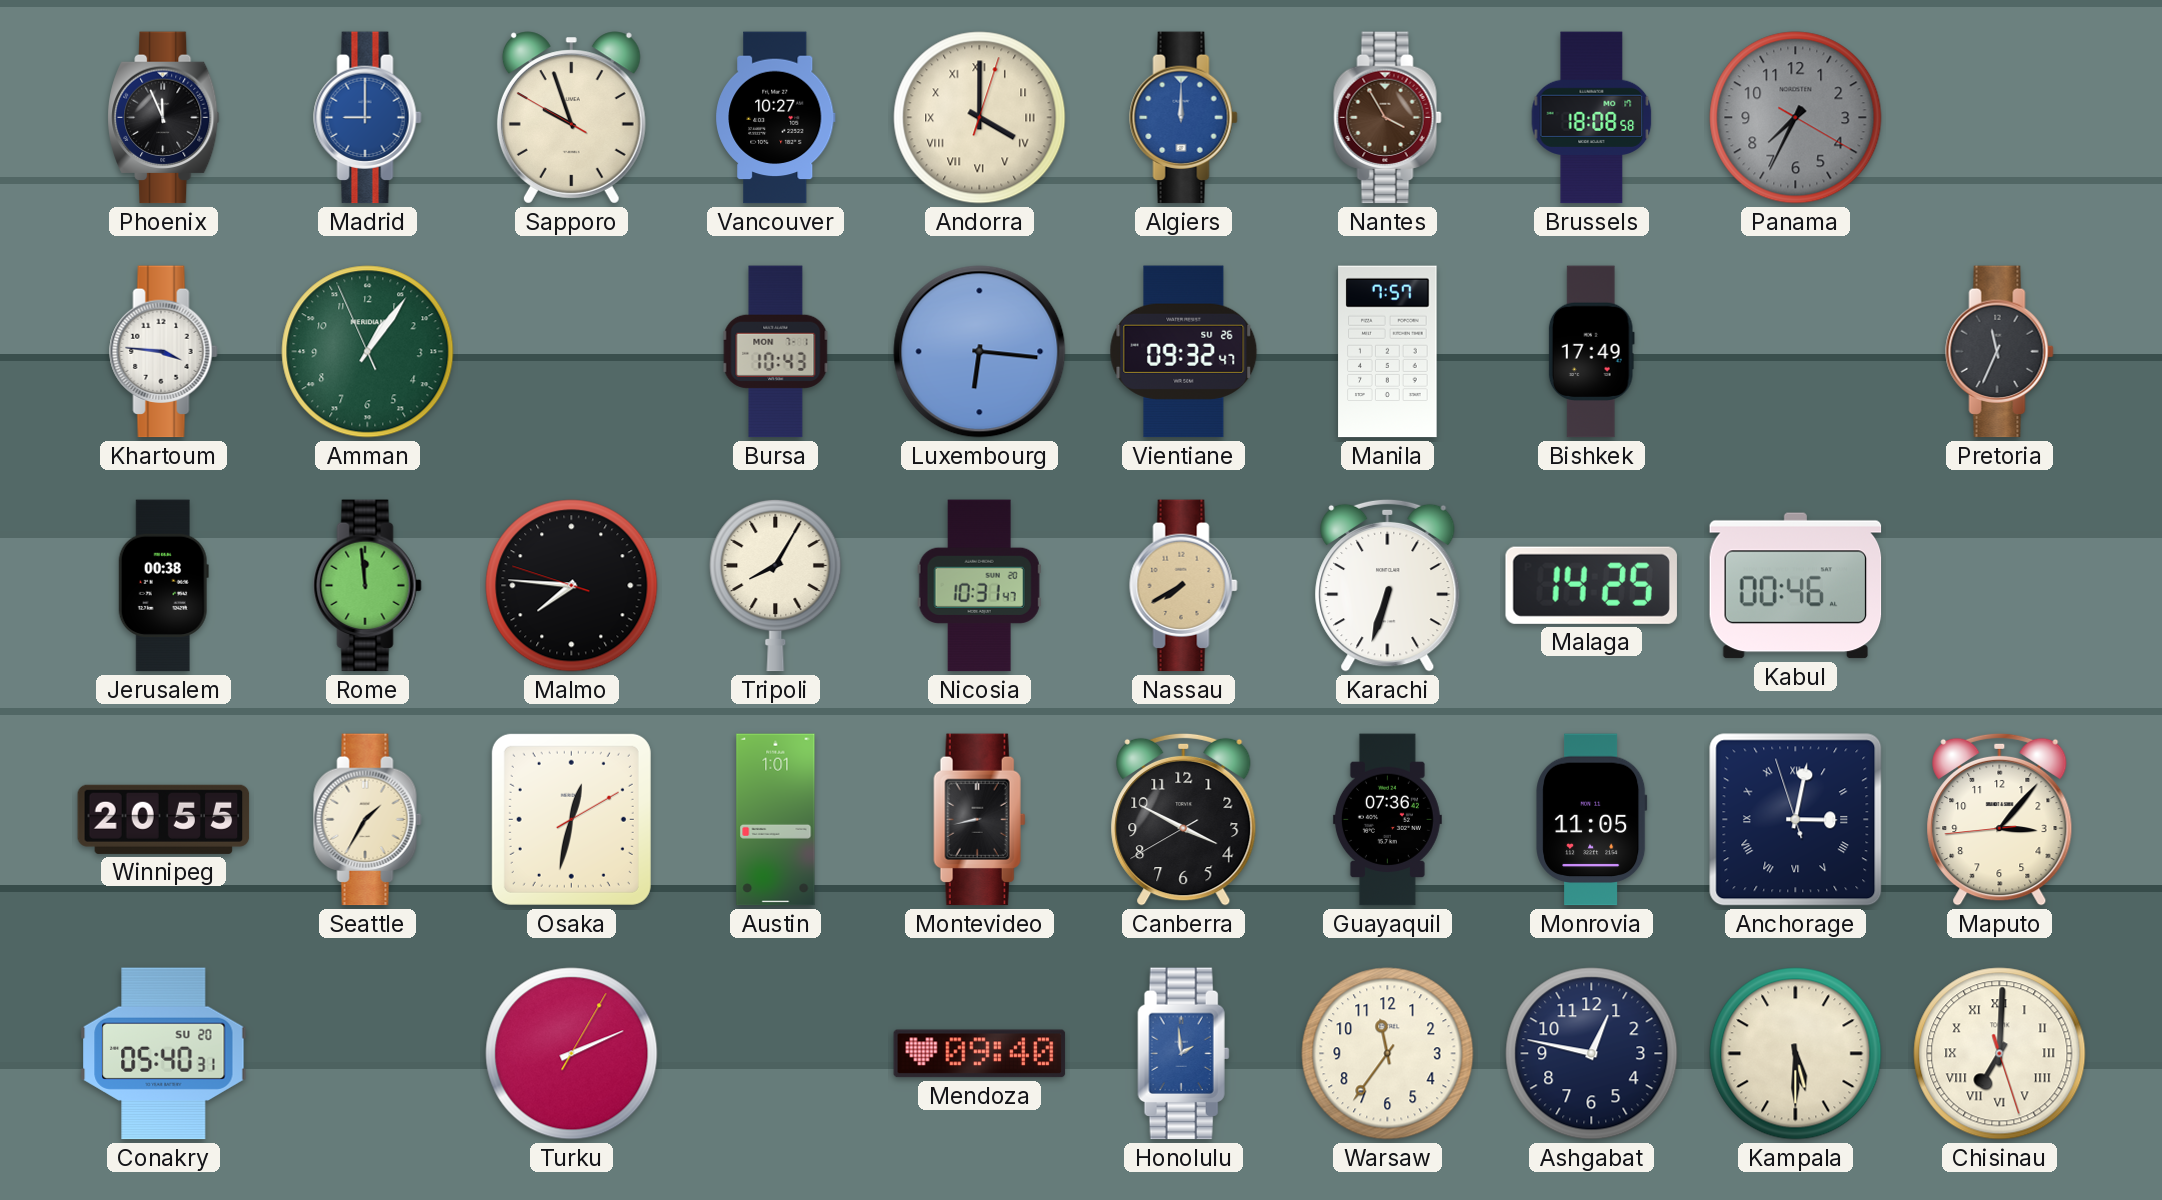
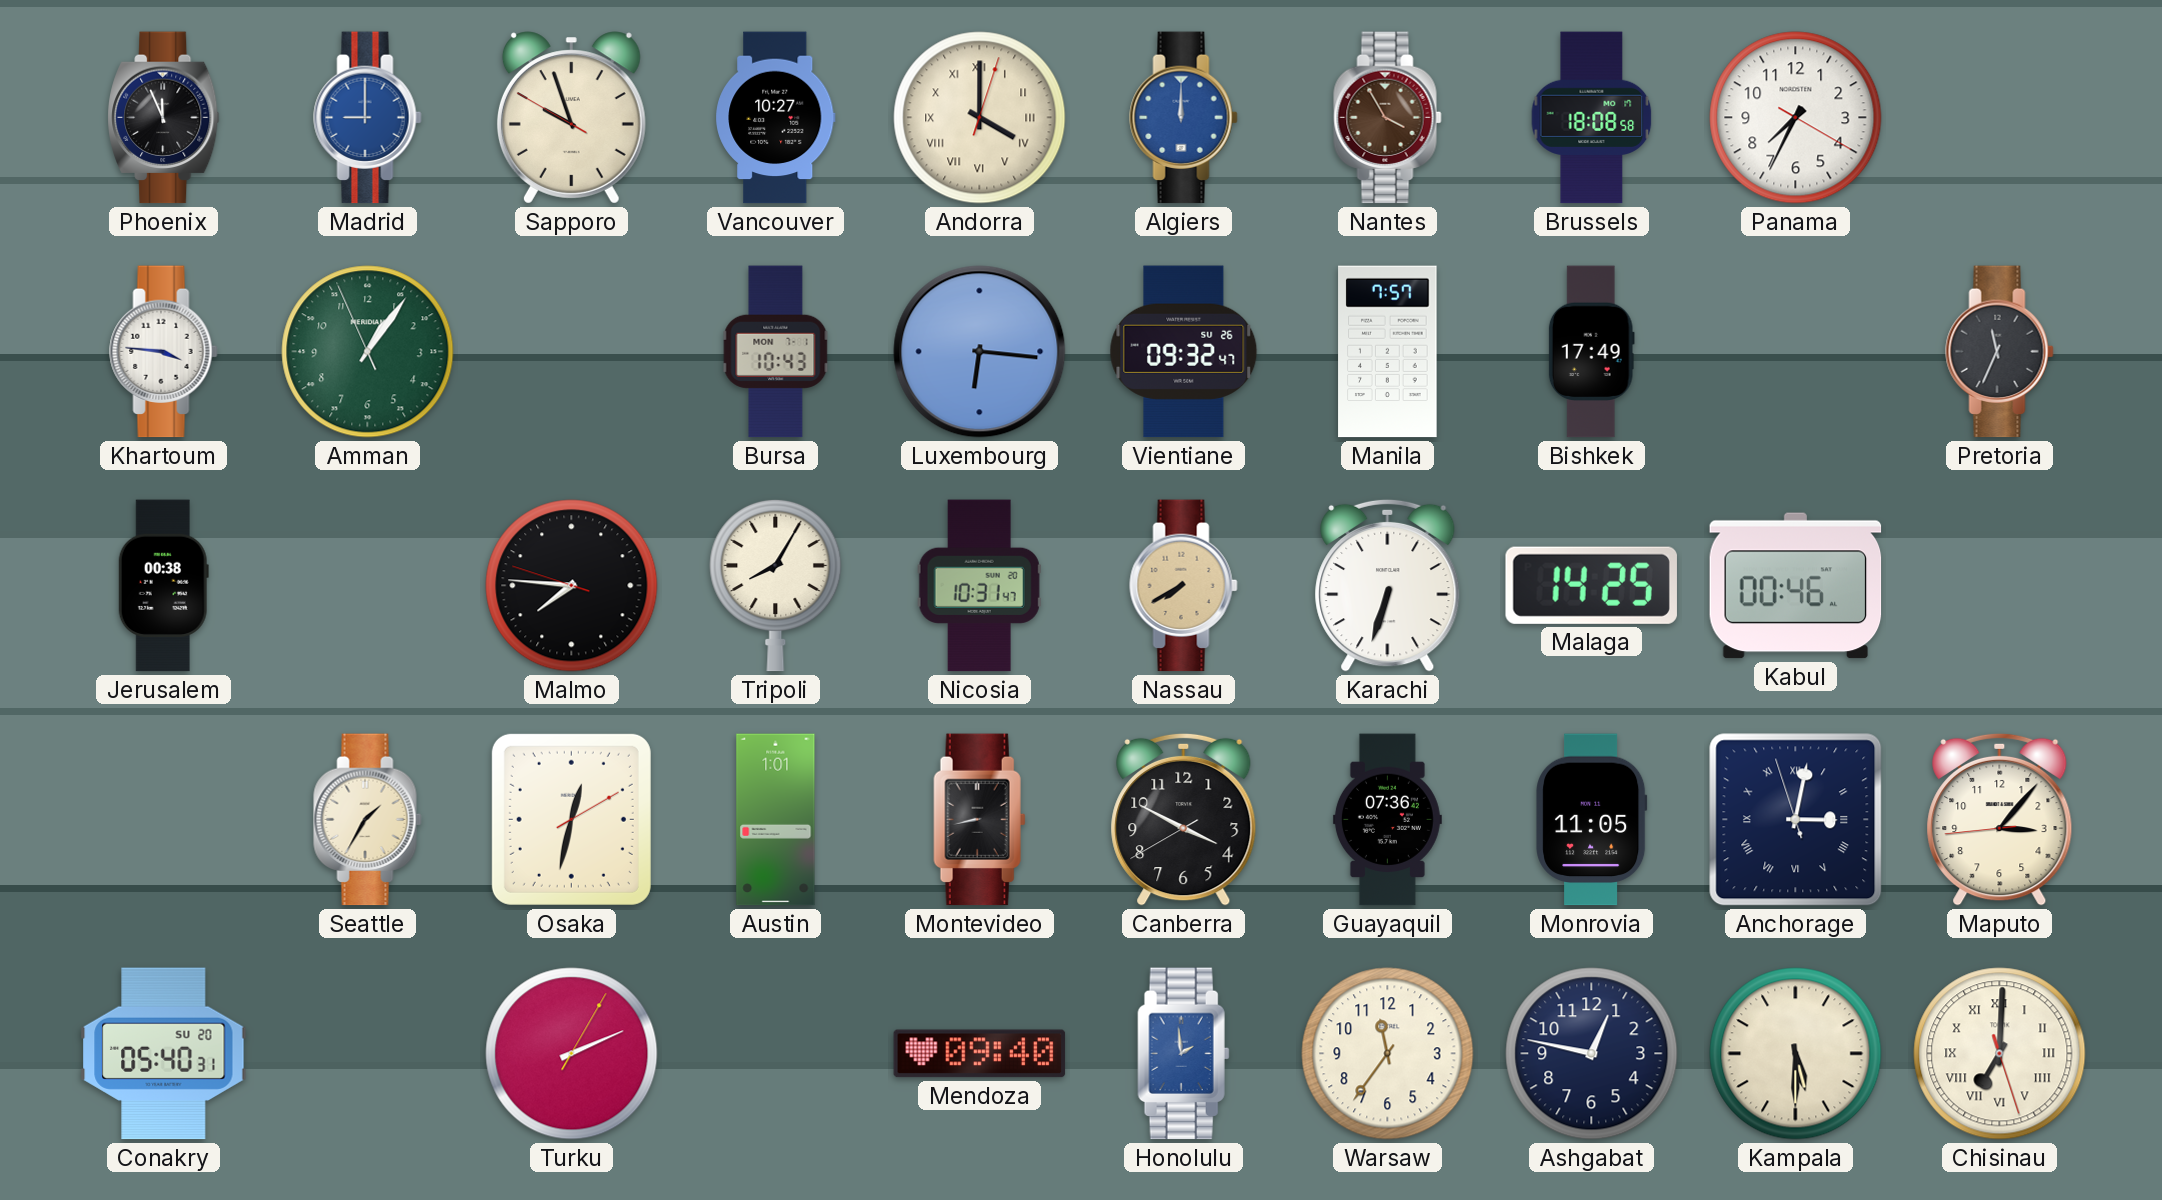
Panama dial: grey -> white (1796, 118)
Rome: 11:59 -> none (368, 586)
Winnipeg: 20:55 -> none (164, 819)
